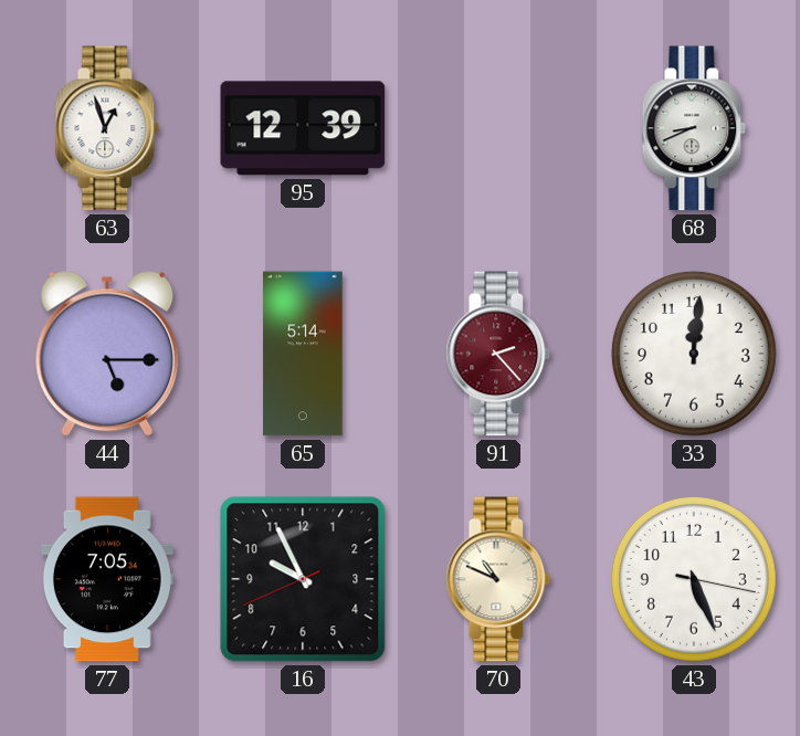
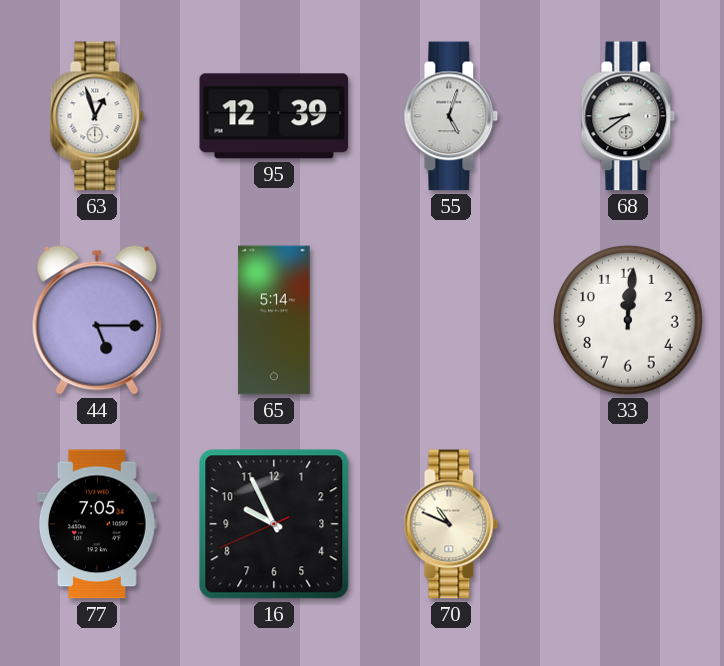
55: none -> 5:03 (451, 116)
68: 8:41 -> 8:39 (628, 116)
91: 2:23 -> none (498, 354)
43: 5:26 -> none (694, 579)
